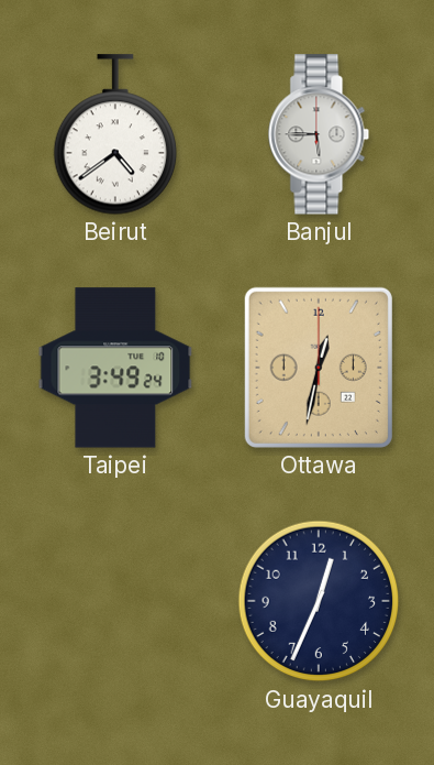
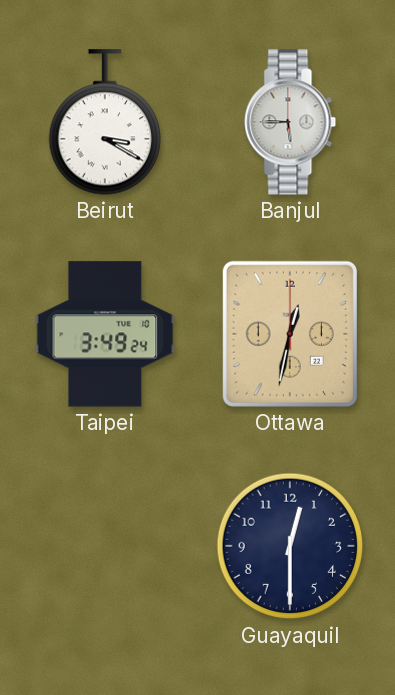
Beirut: 4:39 -> 3:20 (104, 122)
Guayaquil: 12:34 -> 12:30 (290, 546)
